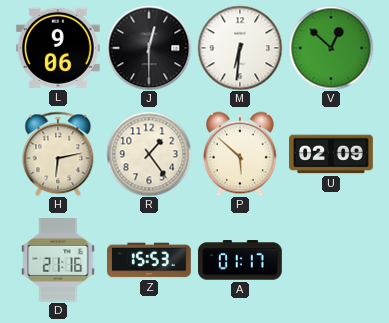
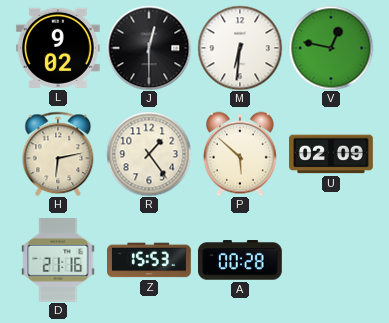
L: 9:06 -> 9:02 (58, 48)
V: 12:52 -> 12:47 (331, 48)
A: 01:17 -> 00:28 (241, 260)
